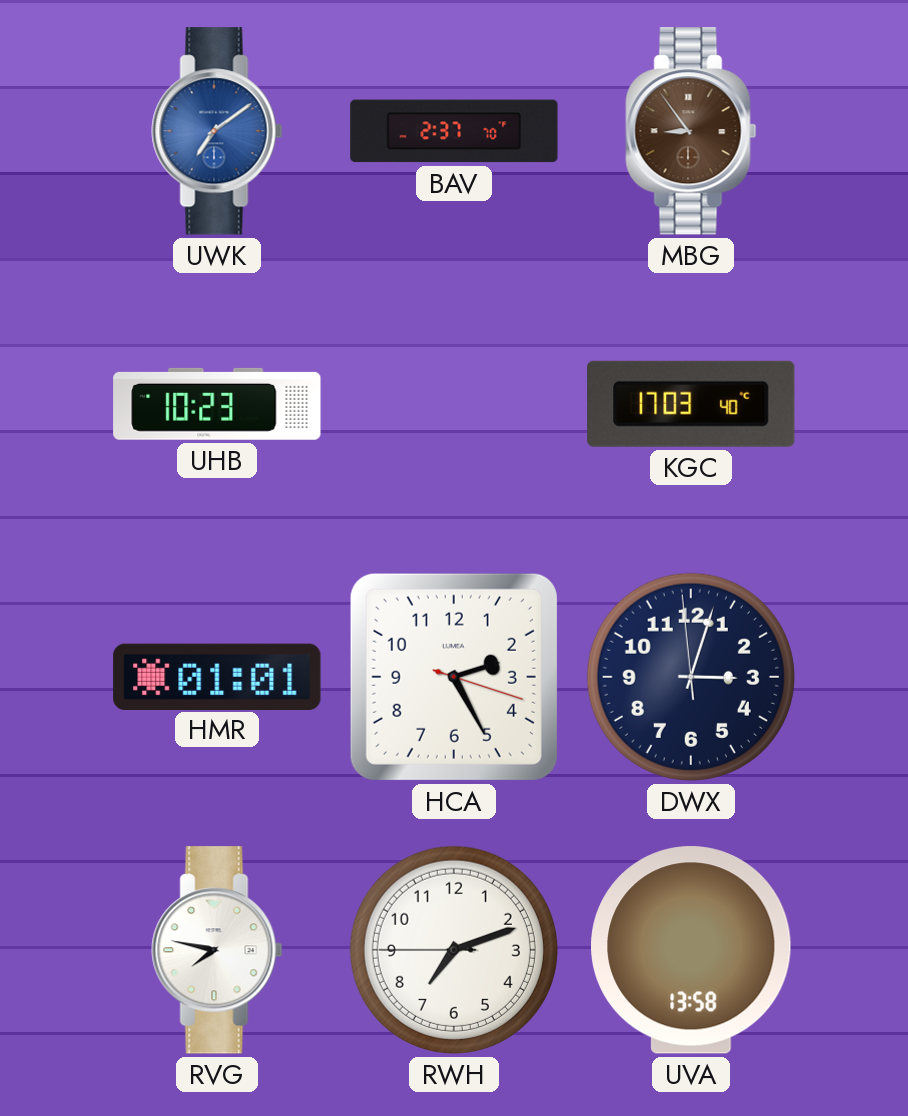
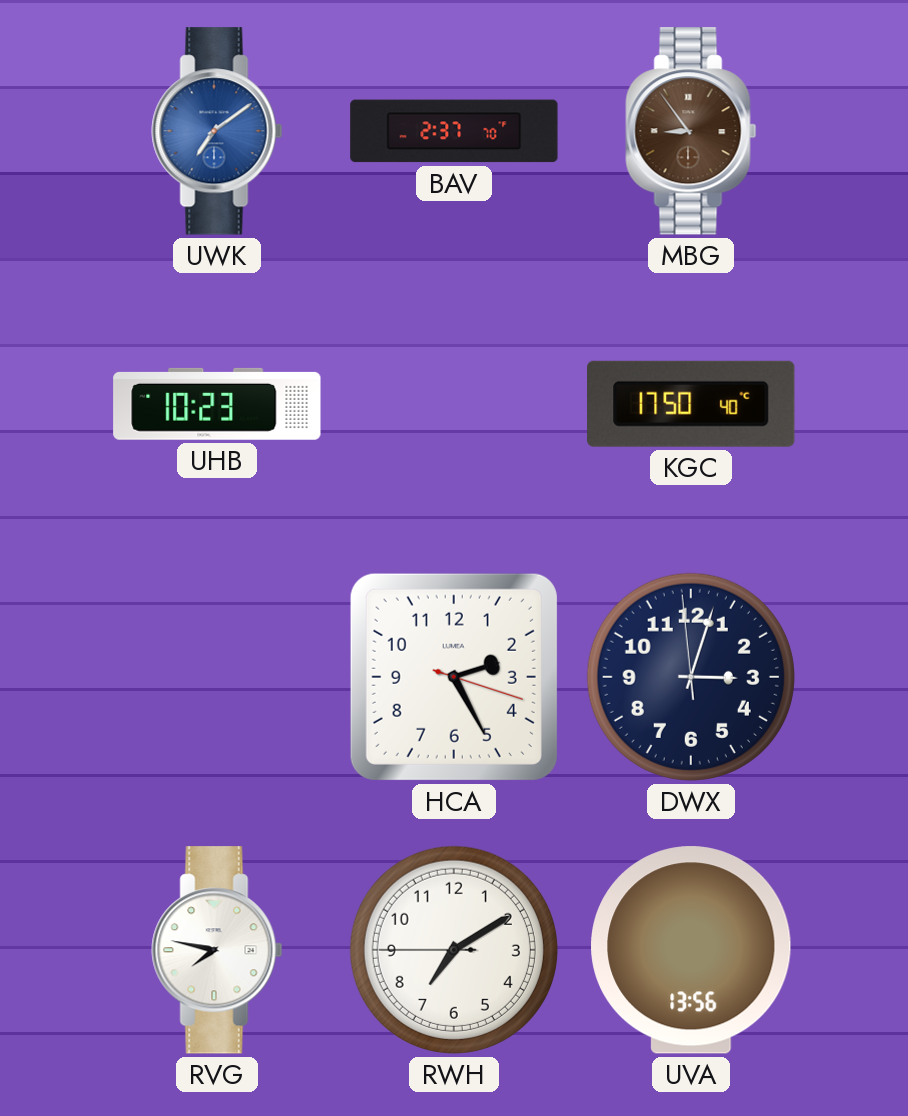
KGC: 17:03 -> 17:50 (691, 404)
HMR: 01:01 -> none (217, 676)
RWH: 7:11 -> 7:09 (454, 950)
UVA: 13:58 -> 13:56 (692, 950)
